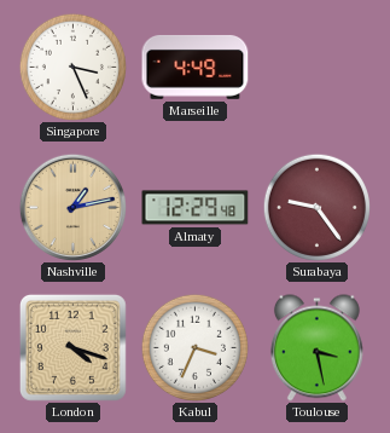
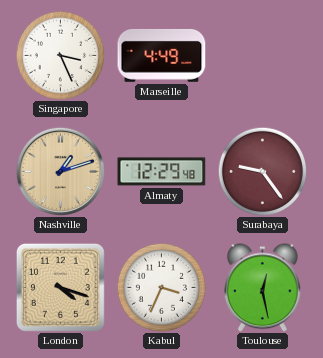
Nashville: 1:13 -> 1:12 (60, 171)
Toulouse: 3:28 -> 12:28 (262, 288)
